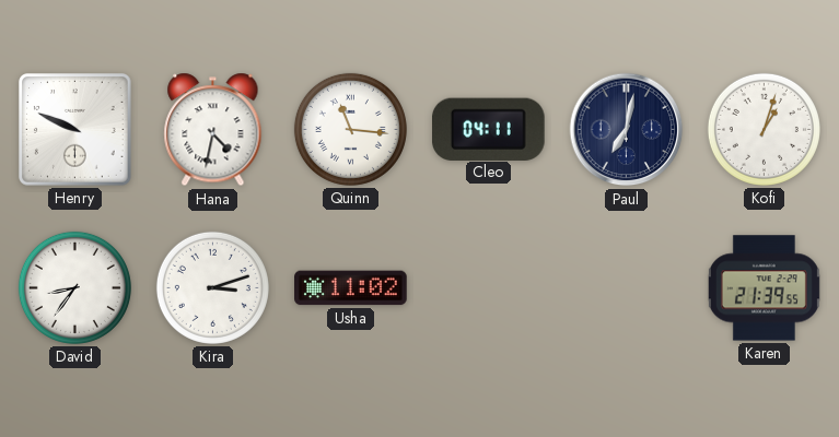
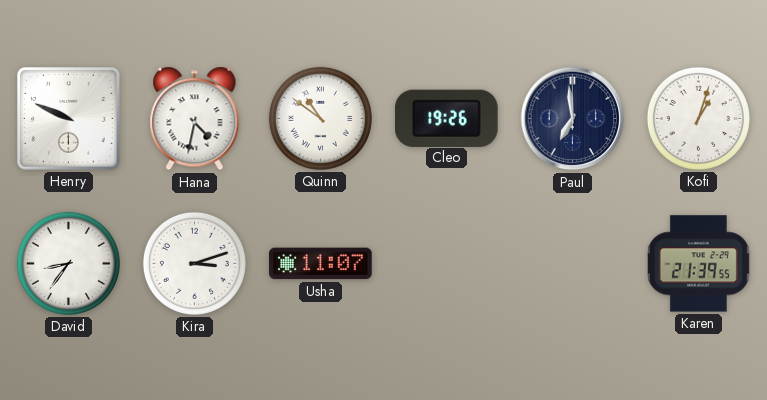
Quinn: 11:16 -> 10:51 (320, 118)
Cleo: 04:11 -> 19:26 (447, 118)
Paul: 7:02 -> 6:59 (573, 119)
Usha: 11:02 -> 11:07 (321, 264)
